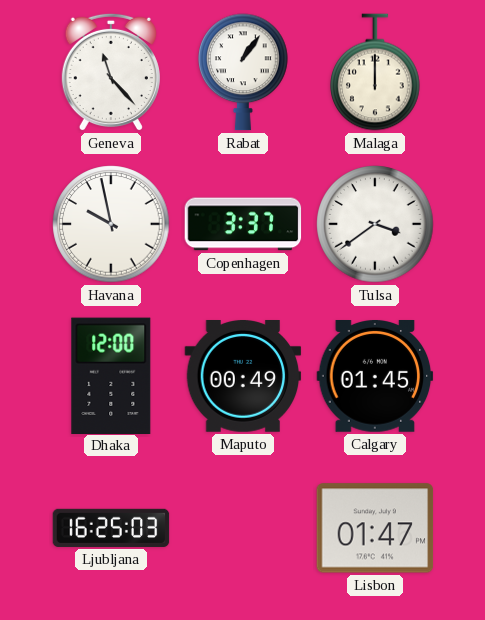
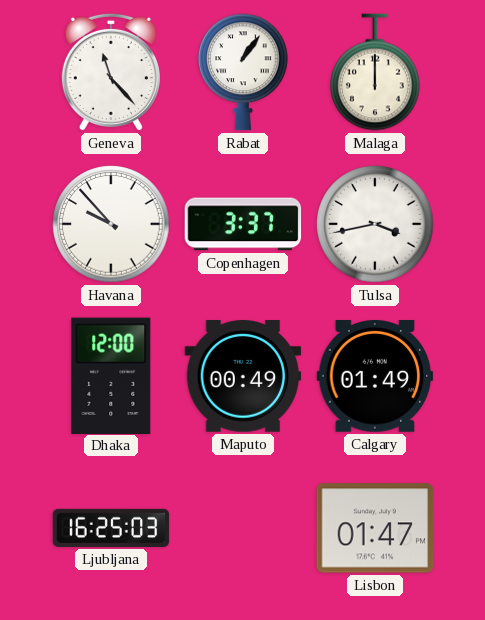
Havana: 9:58 -> 9:53 (111, 224)
Tulsa: 3:39 -> 3:43 (375, 224)
Calgary: 01:45 -> 01:49 (375, 377)
